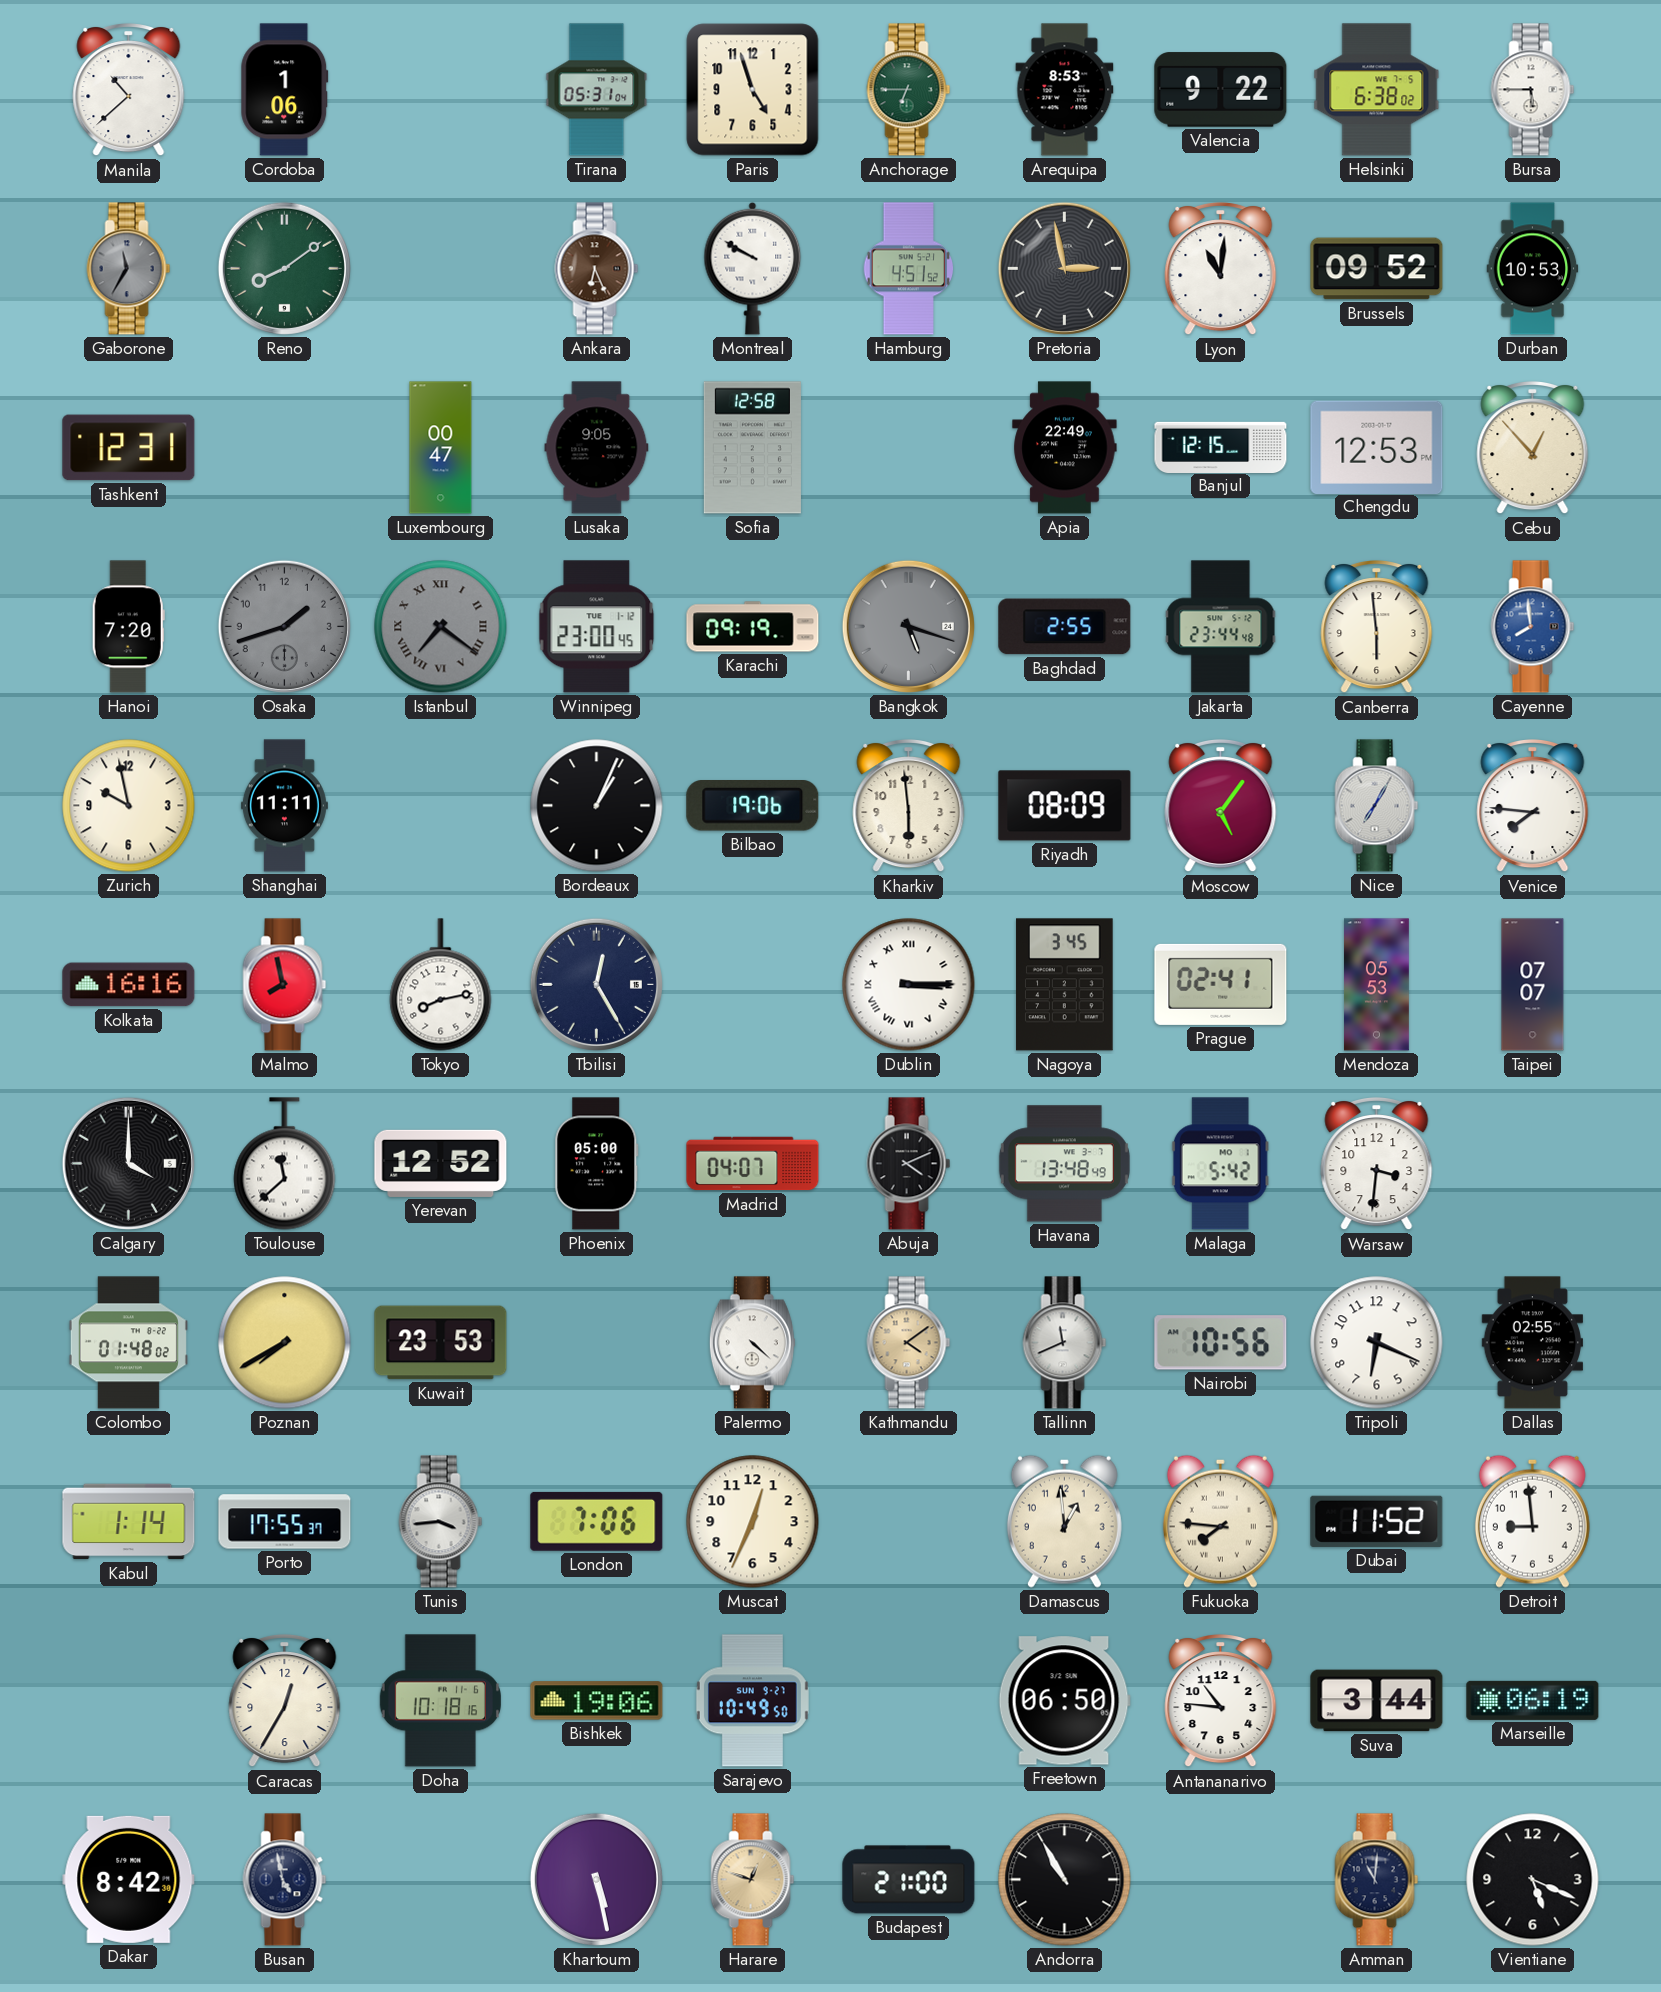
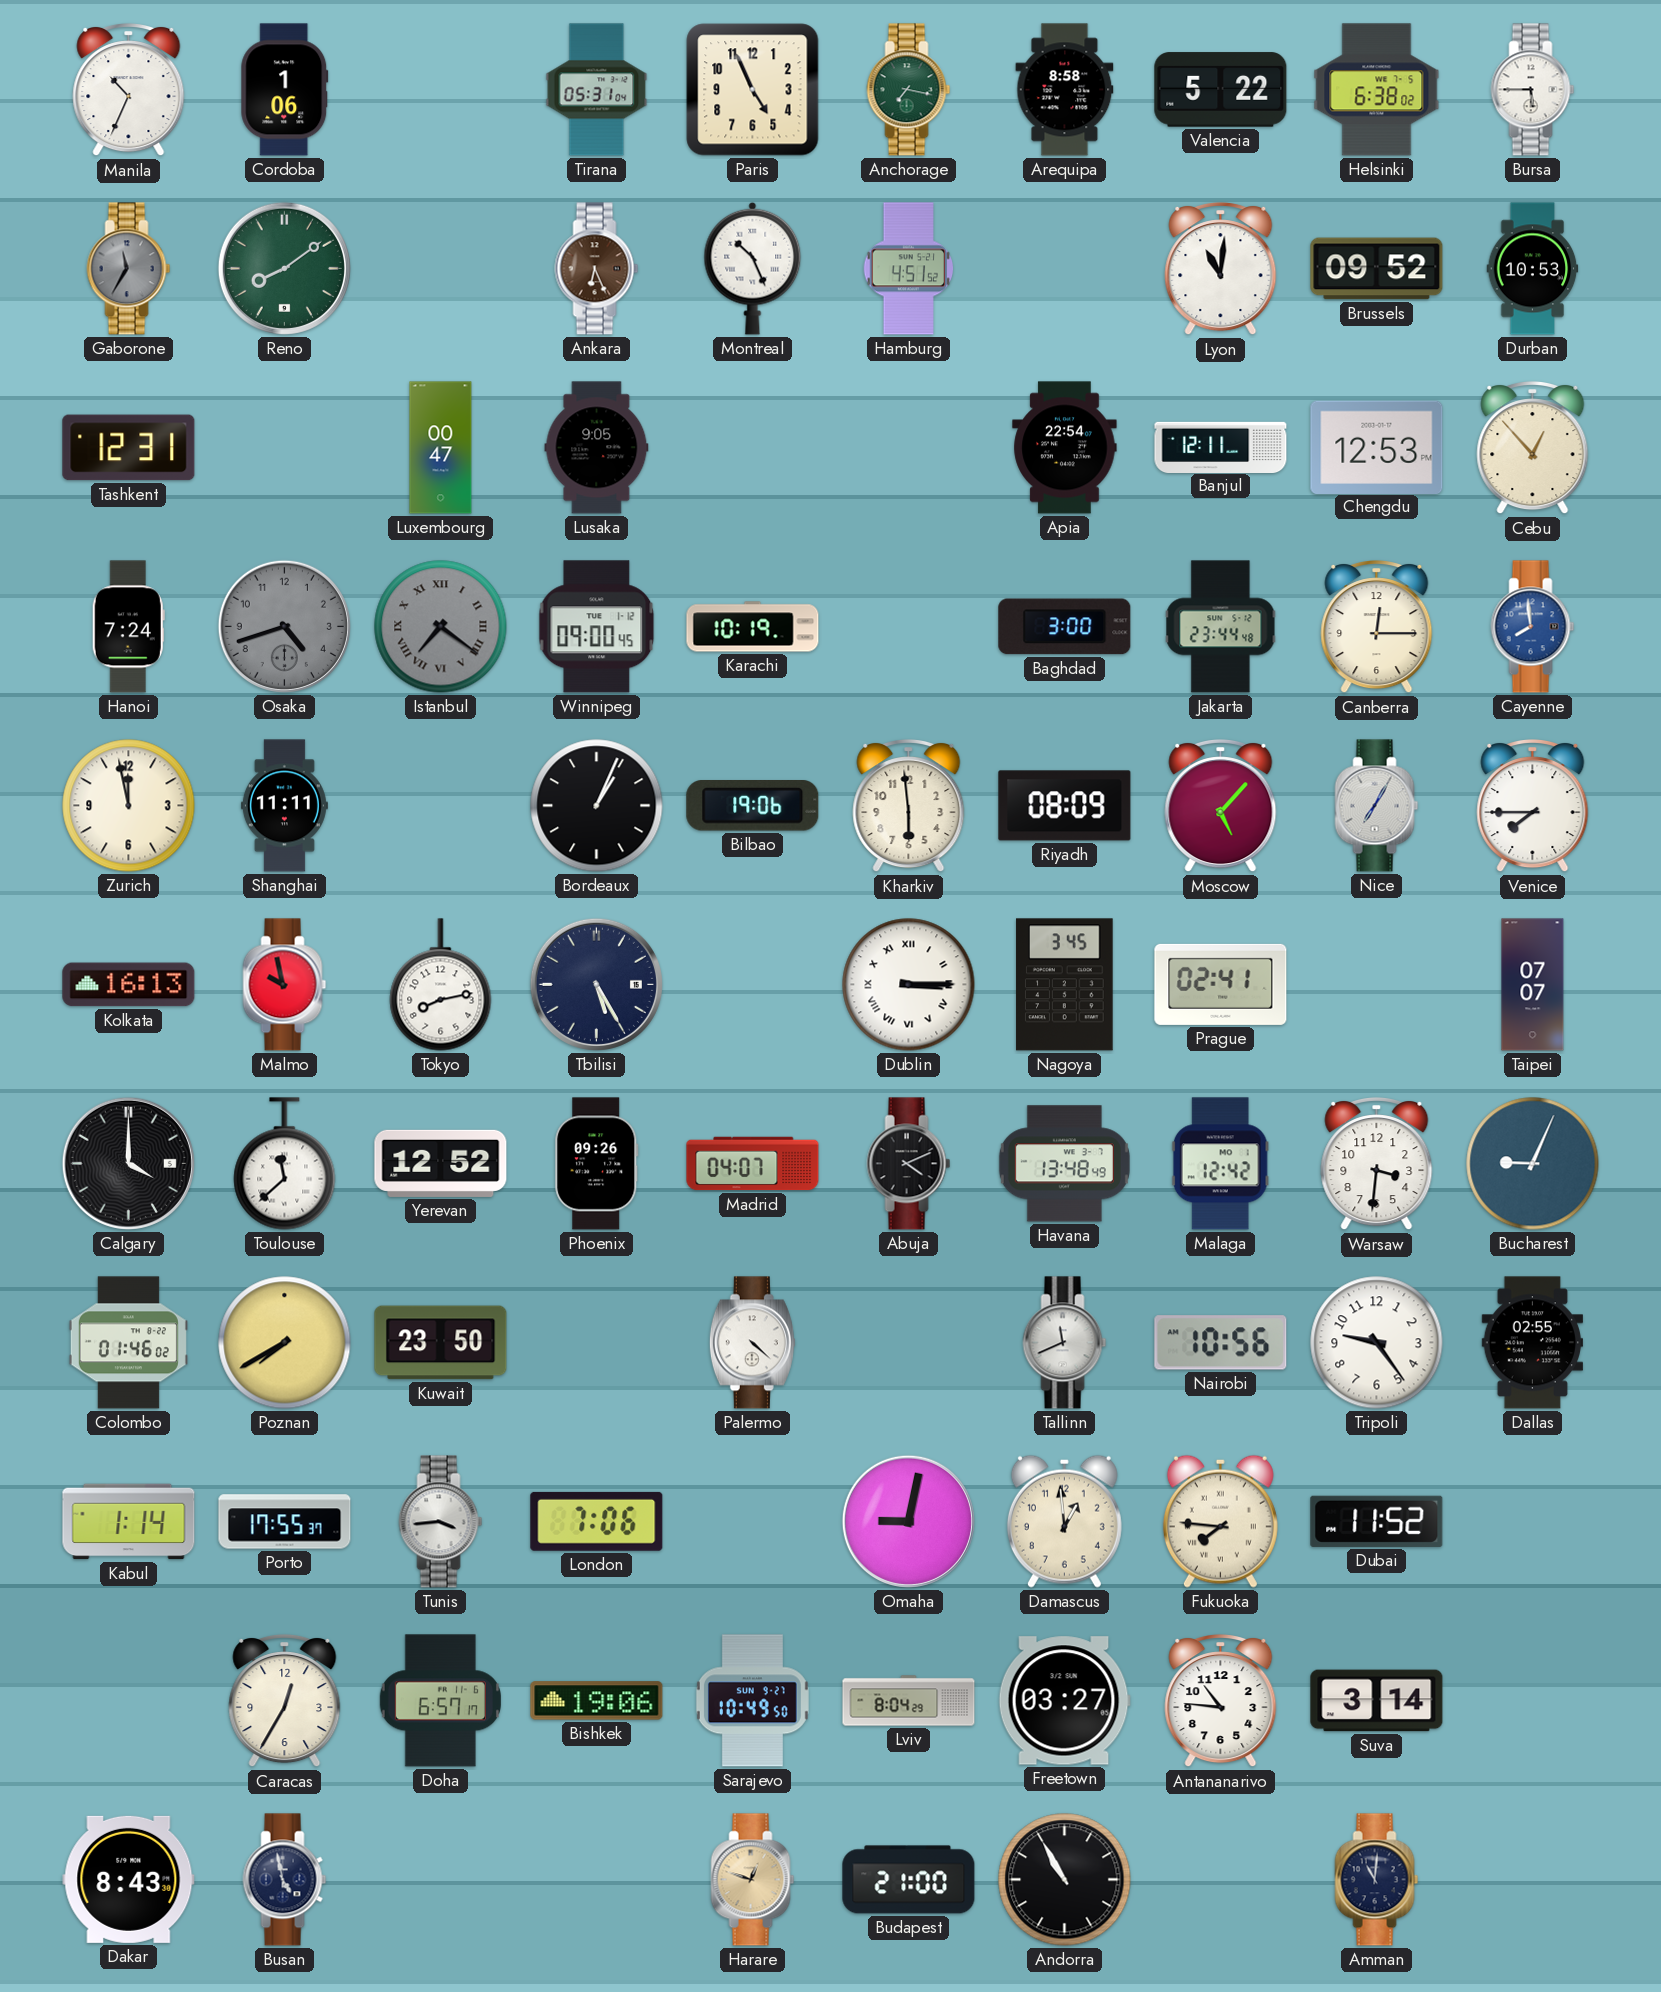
Manila: 10:38 -> 10:34 (129, 91)
Paris: 4:57 -> 4:56 (753, 90)
Anchorage: 6:45 -> 7:17 (909, 90)
Arequipa: 8:53 -> 8:58 (1065, 90)
Valencia: 9:22 -> 5:22 (1221, 90)
Montreal: 9:50 -> 10:26 (753, 268)
Pretoria: 2:58 -> none (1064, 268)
Sofia: 12:58 -> none (752, 448)
Apia: 22:49 -> 22:54 (1065, 448)
Banjul: 12:15 -> 12:11 (1221, 447)
Hanoi: 7:20 -> 7:24 (128, 627)
Osaka: 1:42 -> 4:42 (284, 626)
Winnipeg: 23:00 -> 09:00 (597, 627)
Karachi: 09:19 -> 10:19 (753, 627)
Bangkok: 5:18 -> none (908, 626)
Baghdad: 2:55 -> 3:00 (1065, 627)
Canberra: 5:59 -> 12:15 (1377, 628)
Zurich: 9:58 -> 11:58 (129, 806)
Moscow: 5:06 -> 5:07 (1221, 807)
Venice: 7:46 -> 7:45 (1533, 807)
Kolkata: 16:16 -> 16:13 (129, 985)
Malmo: 7:58 -> 9:58 (285, 985)
Tbilisi: 12:25 -> 5:25 (596, 984)
Mendoza: 05:53 -> none (1377, 985)
Phoenix: 05:00 -> 09:26 (597, 1164)
Malaga: 5:42 -> 12:42 (1220, 1164)
Bucharest: none -> 9:04 (1533, 1164)
Colombo: 01:48 -> 01:46 (128, 1343)
Kuwait: 23:53 -> 23:50 (441, 1343)
Kathmandu: 4:09 -> none (909, 1343)
Tripoli: 6:19 -> 9:24 (1377, 1343)
Muscat: 12:34 -> none (753, 1522)
Omaha: none -> 9:02 (908, 1521)
Detroit: 8:59 -> none (1532, 1521)
Doha: 10:18 -> 6:57 (440, 1701)
Lviv: none -> 8:04 (909, 1701)
Freetown: 06:50 -> 03:27 (1064, 1701)
Suva: 3:44 -> 3:14 (1377, 1701)
Marseille: 06:19 -> none (1533, 1700)
Dakar: 8:42 -> 8:43 (129, 1879)
Khartoum: 5:28 -> none (596, 1879)
Vientiane: 5:19 -> none (1533, 1880)
